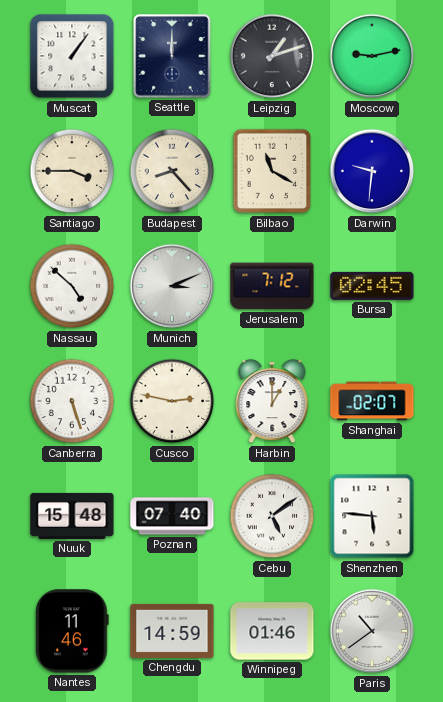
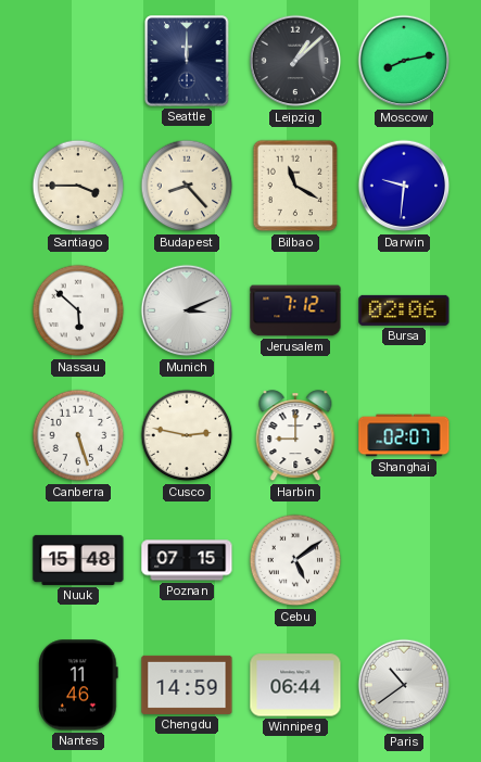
Muscat: 1:06 -> none (72, 56)
Leipzig: 1:12 -> 1:08 (295, 61)
Moscow: 9:13 -> 8:13 (404, 61)
Nassau: 4:52 -> 5:52 (78, 310)
Bursa: 02:45 -> 02:06 (404, 310)
Harbin: 1:00 -> 9:00 (295, 436)
Poznan: 07:40 -> 07:15 (187, 560)
Shenzhen: 5:46 -> none (372, 516)
Winnipeg: 01:46 -> 06:44 (295, 685)
